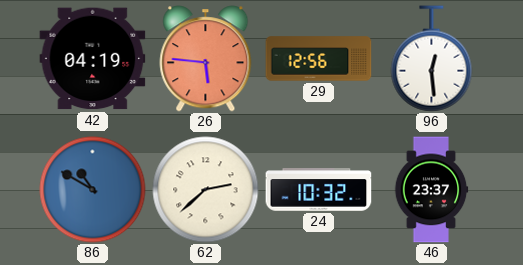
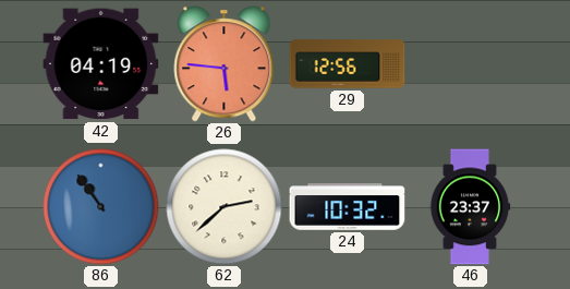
96: 12:29 -> none (432, 59)
86: 10:50 -> 10:54 (101, 207)
